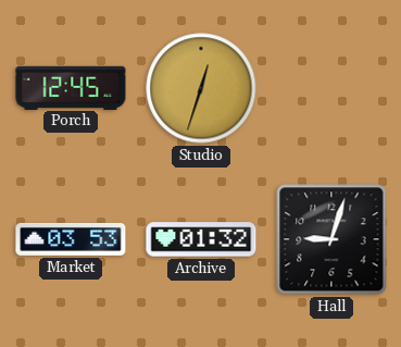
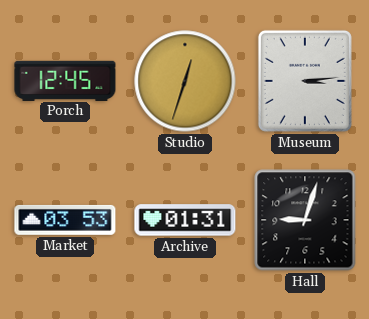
Museum: none -> 3:14 (305, 81)
Archive: 01:32 -> 01:31 (185, 220)
